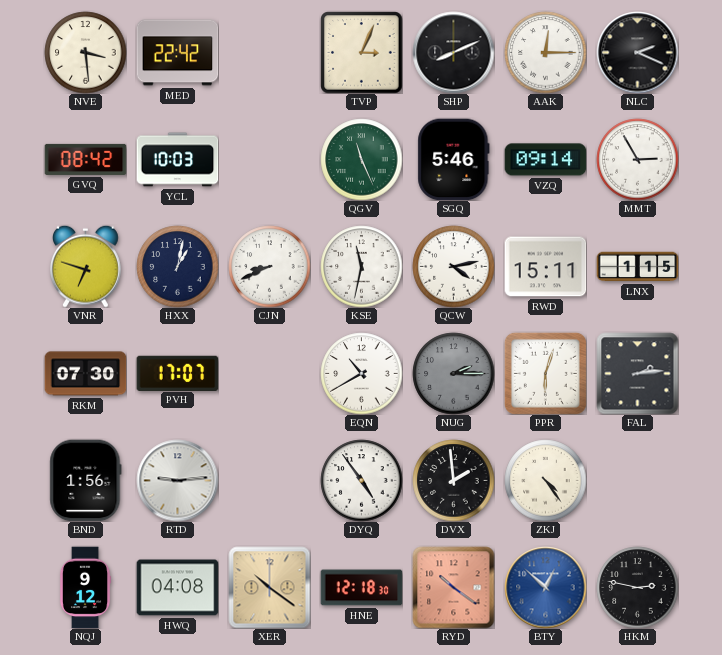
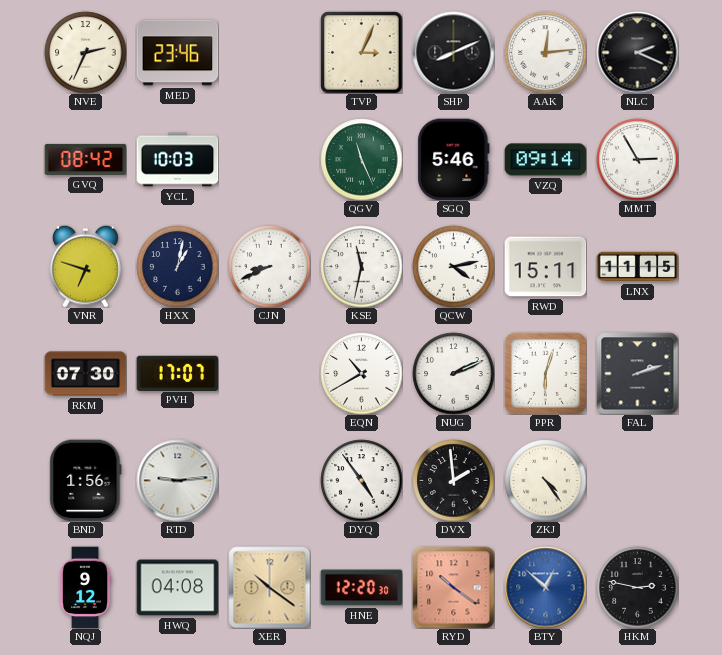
NVE: 3:29 -> 2:34 (85, 52)
MED: 22:42 -> 23:46 (177, 53)
AAK: 12:15 -> 12:14 (545, 52)
LNX: 1:15 -> 11:15 (637, 267)
NUG: 2:15 -> 2:11 (453, 373)
NUG dial: grey -> white (453, 373)
FAL: 2:14 -> 2:12 (637, 373)
HNE: 12:18 -> 12:20 (361, 588)
